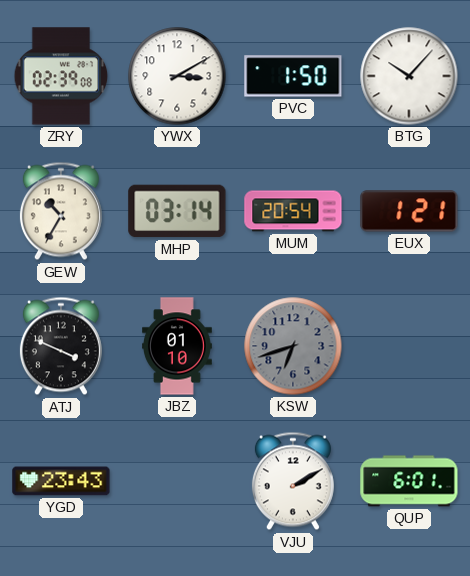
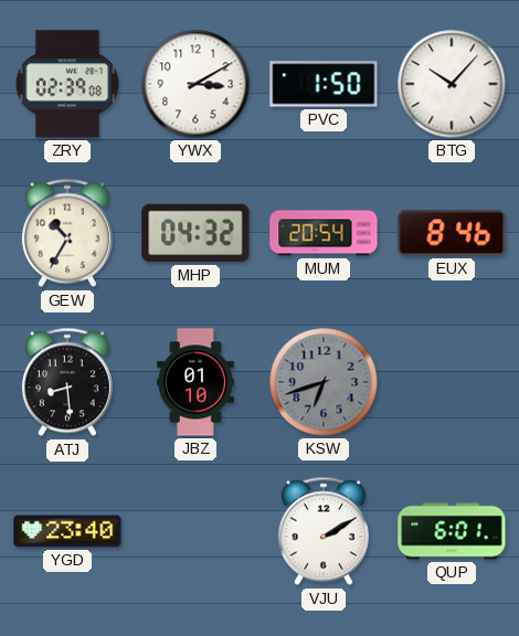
MHP: 03:14 -> 04:32 (195, 233)
EUX: 1:21 -> 8:46 (452, 233)
ATJ: 3:49 -> 8:29 (67, 382)
YGD: 23:43 -> 23:40 (67, 531)
